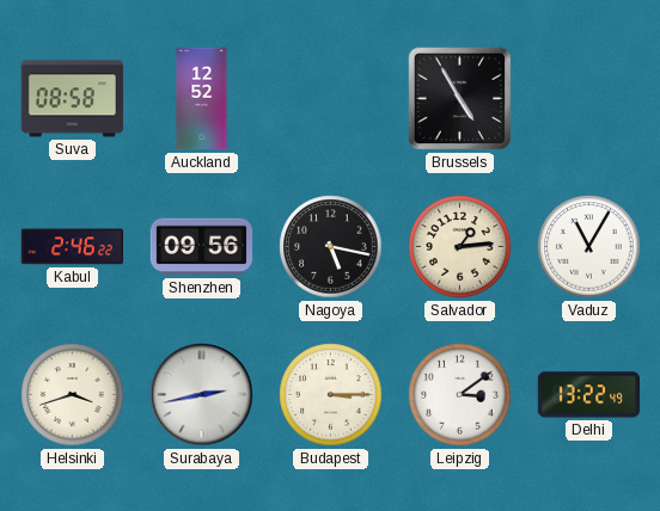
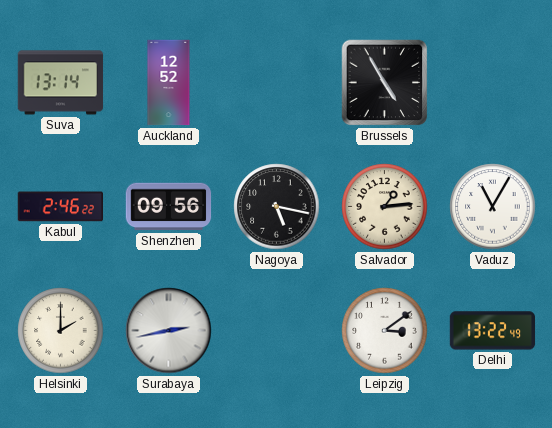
Suva: 08:58 -> 13:14 (61, 83)
Helsinki: 3:42 -> 2:00 (61, 331)
Budapest: 3:15 -> none (331, 395)
